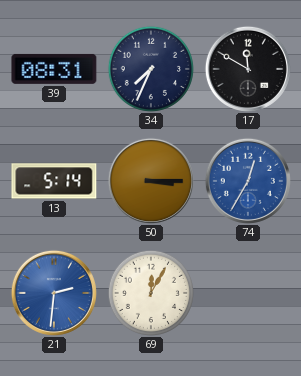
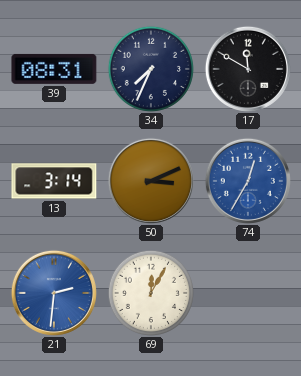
13: 5:14 -> 3:14 (54, 181)
50: 3:15 -> 3:11 (151, 181)
